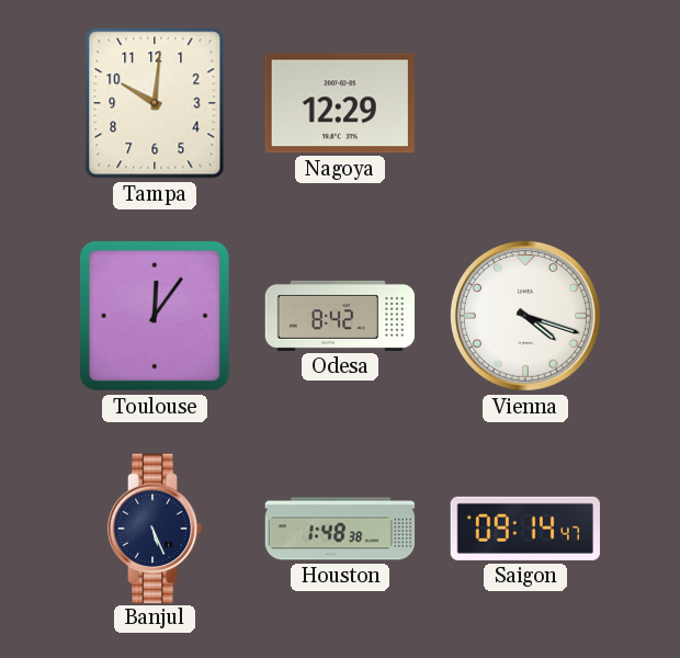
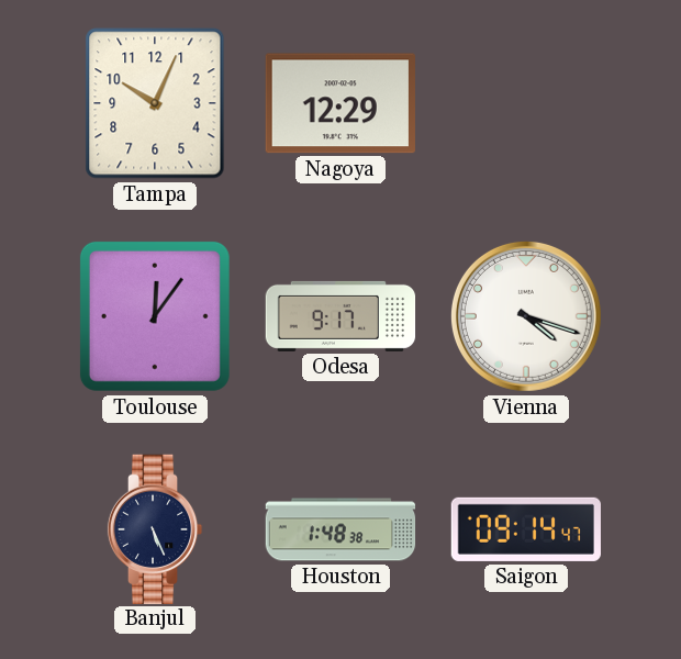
Tampa: 10:01 -> 10:04 (155, 103)
Odesa: 8:42 -> 9:17 (340, 316)
